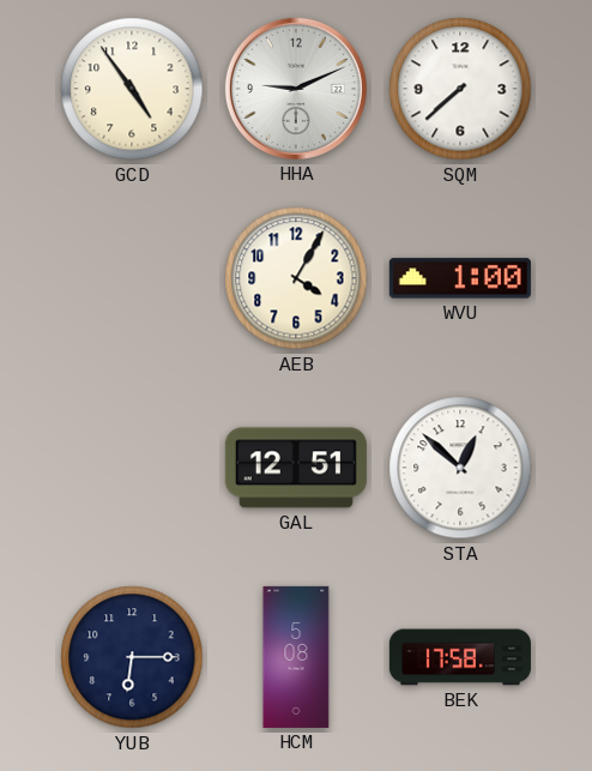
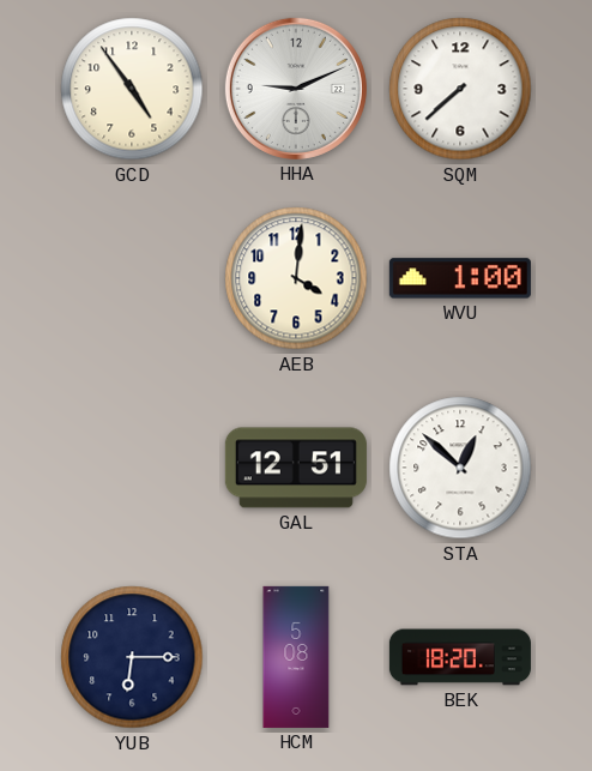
AEB: 4:05 -> 4:01 (296, 278)
BEK: 17:58 -> 18:20 (460, 657)
